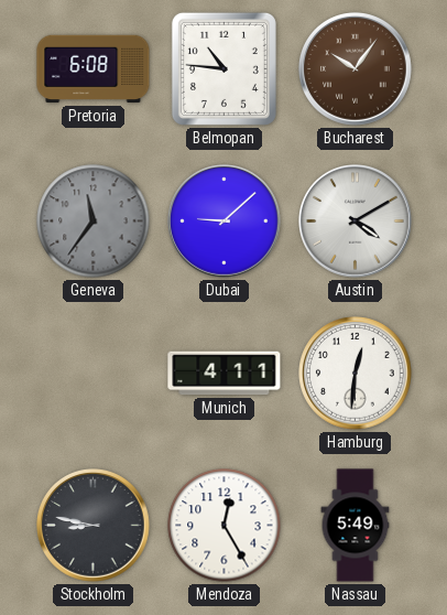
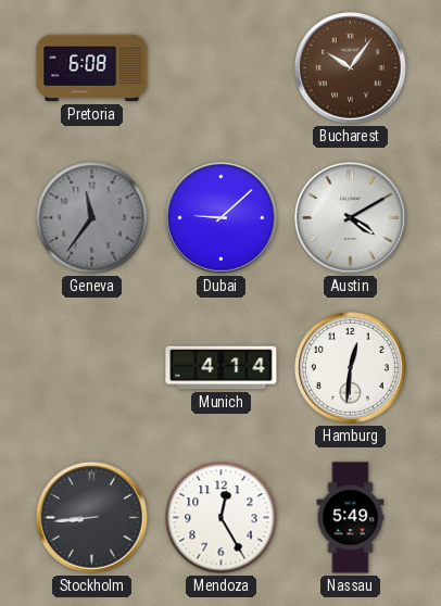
Belmopan: 10:46 -> none (223, 68)
Munich: 4:11 -> 4:14 (222, 368)
Stockholm: 8:47 -> 8:44 (92, 518)
